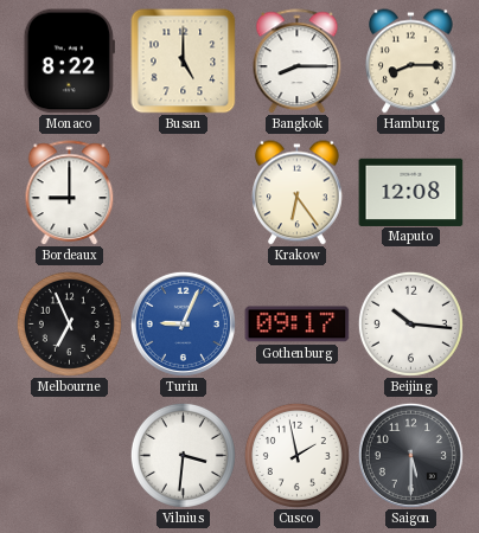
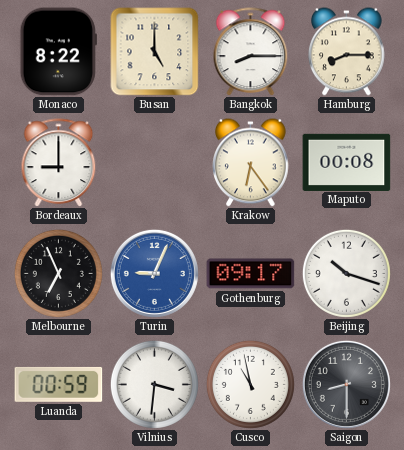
Maputo: 12:08 -> 00:08 (347, 162)
Beijing: 10:16 -> 10:18 (346, 273)
Luanda: none -> 00:59 (59, 384)
Cusco: 1:58 -> 10:58 (250, 384)
Saigon: 5:30 -> 8:30 (346, 384)
